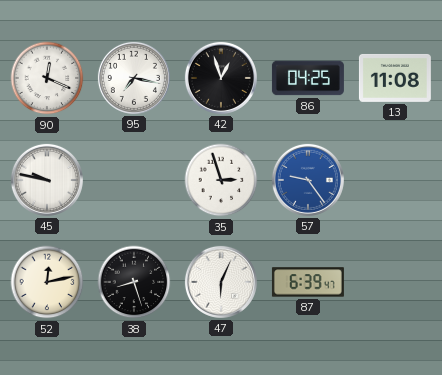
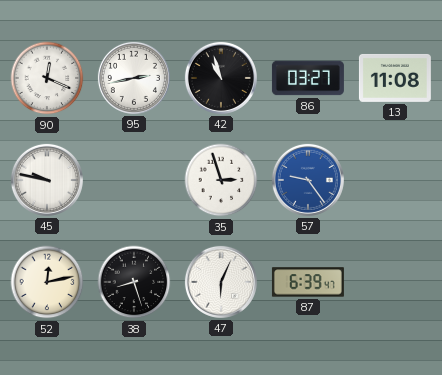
95: 7:17 -> 2:43 (134, 78)
42: 12:57 -> 10:57 (221, 78)
86: 04:25 -> 03:27 (308, 78)
